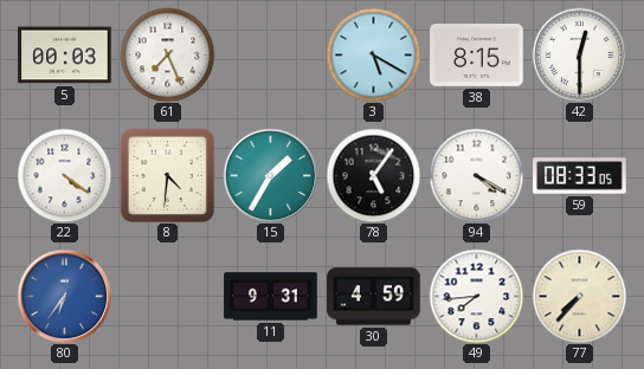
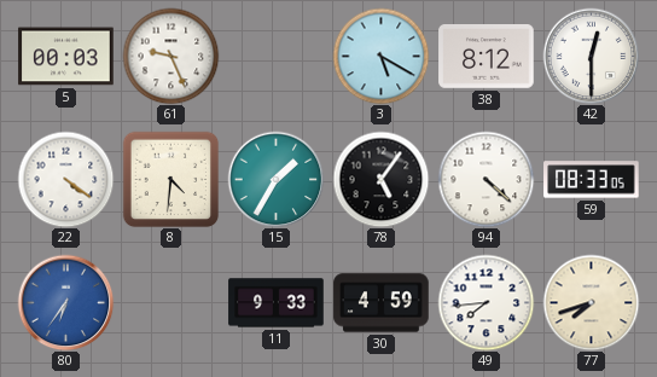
61: 7:26 -> 9:26 (170, 56)
38: 8:15 -> 8:12 (487, 57)
94: 4:20 -> 4:22 (486, 179)
11: 9:31 -> 9:33 (277, 303)
77: 7:37 -> 7:42 (591, 302)
